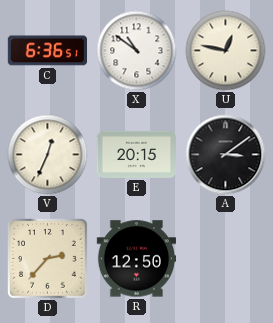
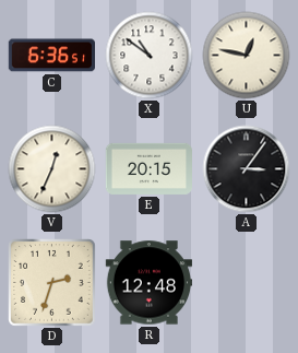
A: 3:09 -> 3:06 (247, 169)
D: 2:37 -> 2:33 (52, 283)
R: 12:50 -> 12:48 (148, 283)
